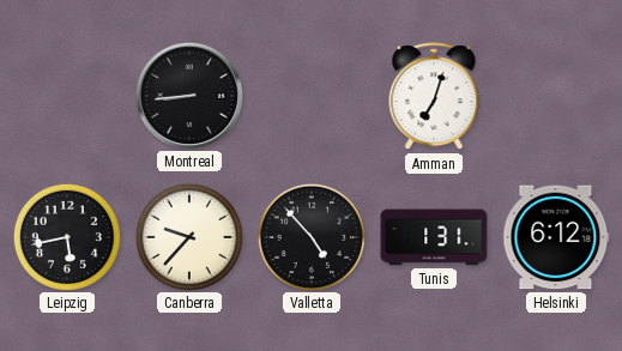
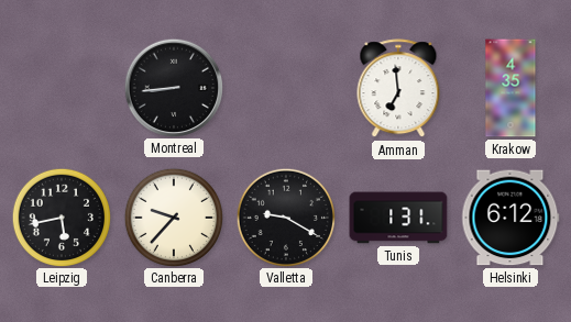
Amman: 7:03 -> 6:59 (398, 89)
Krakow: none -> 4:35 (510, 88)
Valletta: 4:53 -> 9:20 (285, 216)
